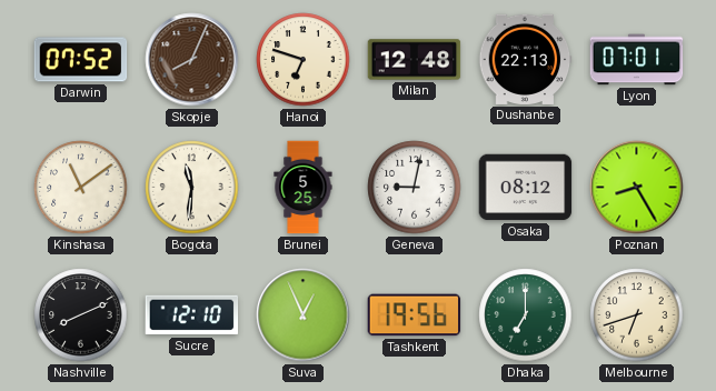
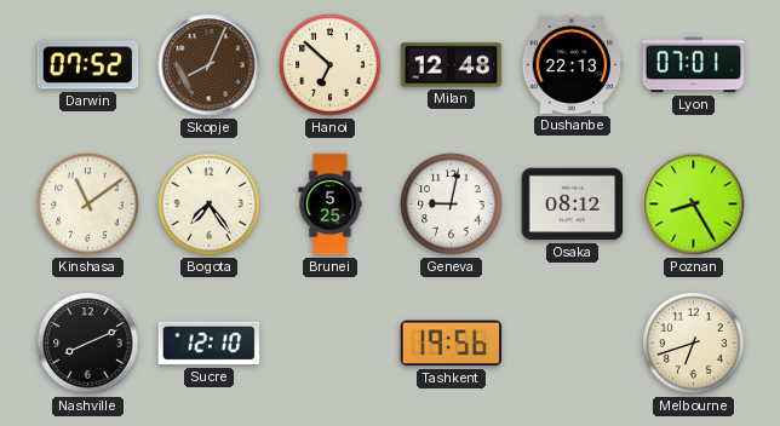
Hanoi: 6:48 -> 6:52 (331, 65)
Bogota: 11:31 -> 7:24 (210, 205)
Suva: 12:56 -> none (304, 315)
Dhaka: 7:00 -> none (526, 315)
